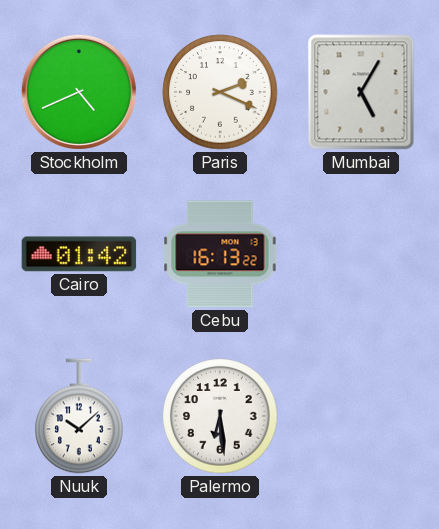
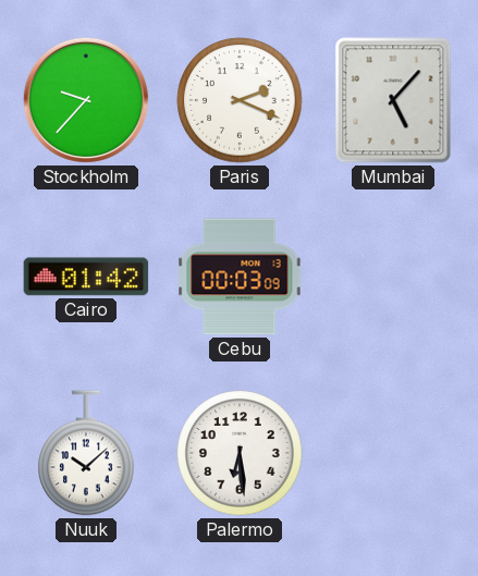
Stockholm: 4:41 -> 9:37 (86, 100)
Mumbai: 5:05 -> 5:07 (393, 100)
Cebu: 16:13 -> 00:03 (240, 277)
